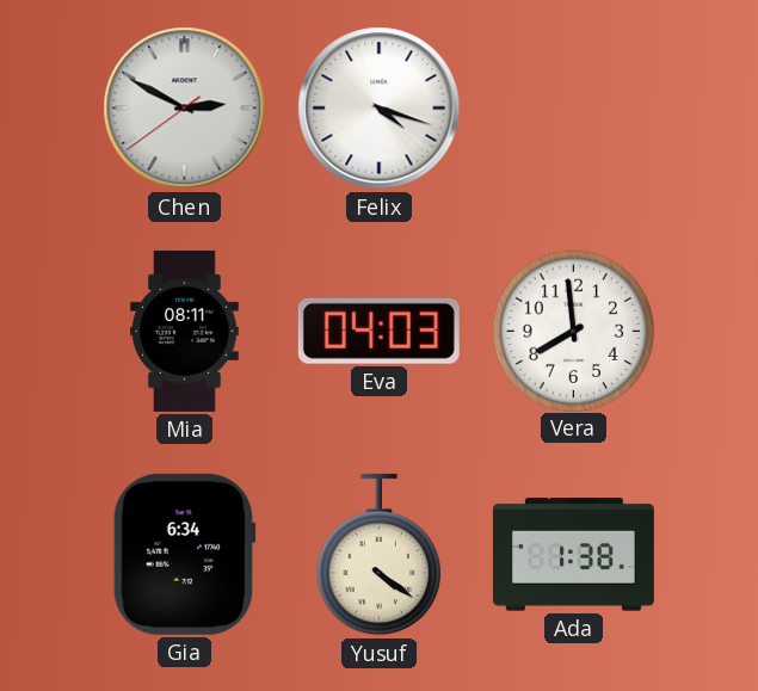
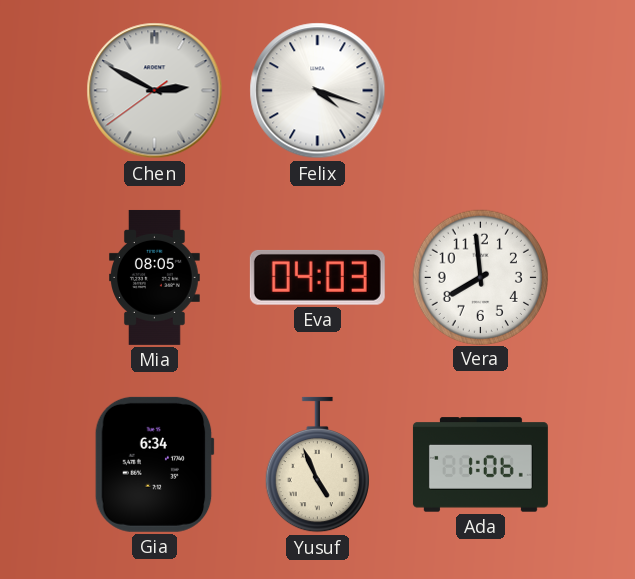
Mia: 08:11 -> 08:05 (155, 277)
Yusuf: 4:21 -> 4:56 (317, 465)
Ada: 1:38 -> 1:06 (480, 465)
